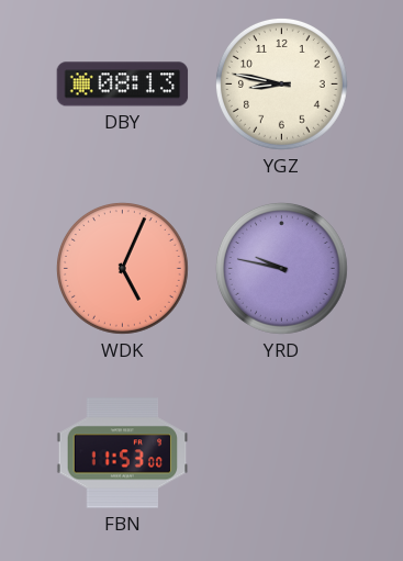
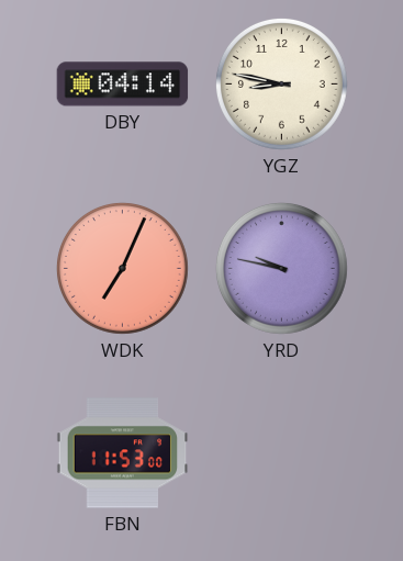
DBY: 08:13 -> 04:14 (123, 85)
WDK: 5:04 -> 7:04 (122, 268)
